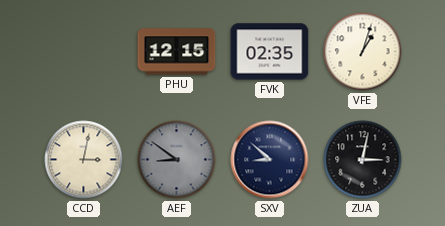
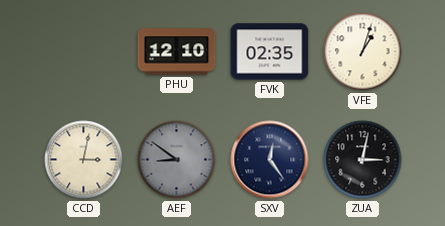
PHU: 12:15 -> 12:10 (177, 52)
SXV: 8:52 -> 12:24 (270, 160)
